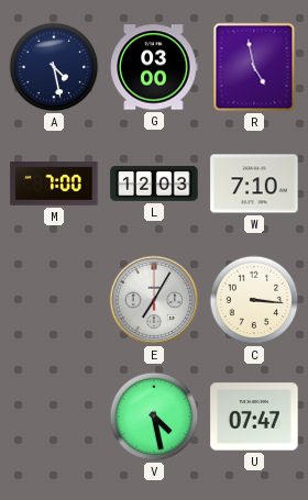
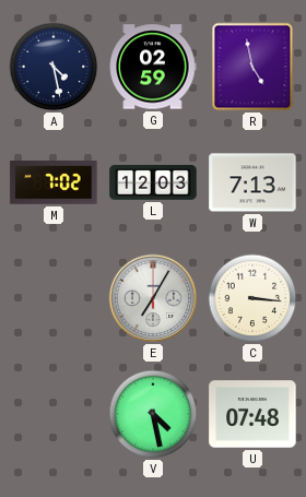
G: 03:00 -> 02:59 (153, 67)
M: 7:00 -> 7:02 (54, 184)
W: 7:10 -> 7:13 (252, 182)
U: 07:47 -> 07:48 (252, 414)
